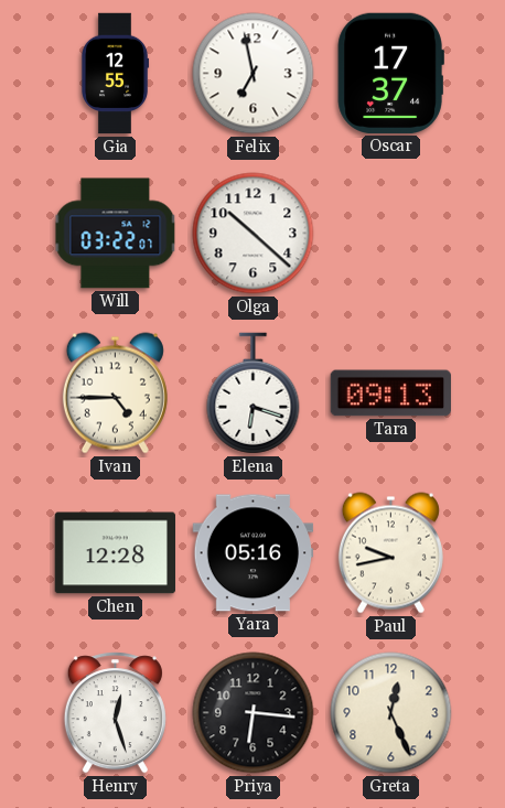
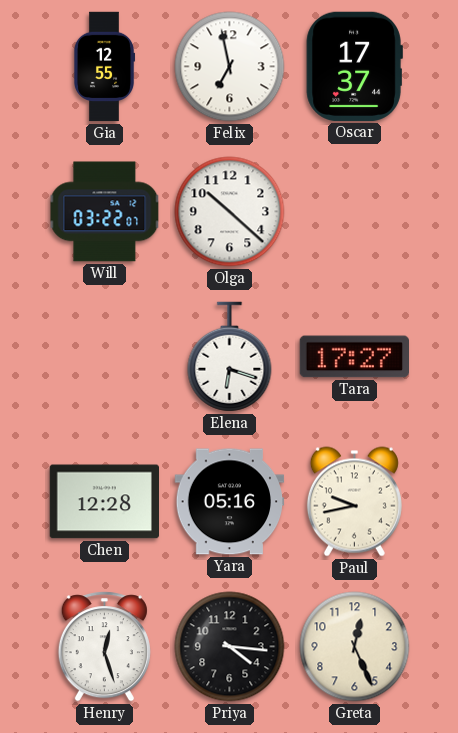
Ivan: 4:45 -> none (115, 394)
Tara: 09:13 -> 17:27 (354, 357)
Priya: 6:16 -> 4:16 (230, 647)
